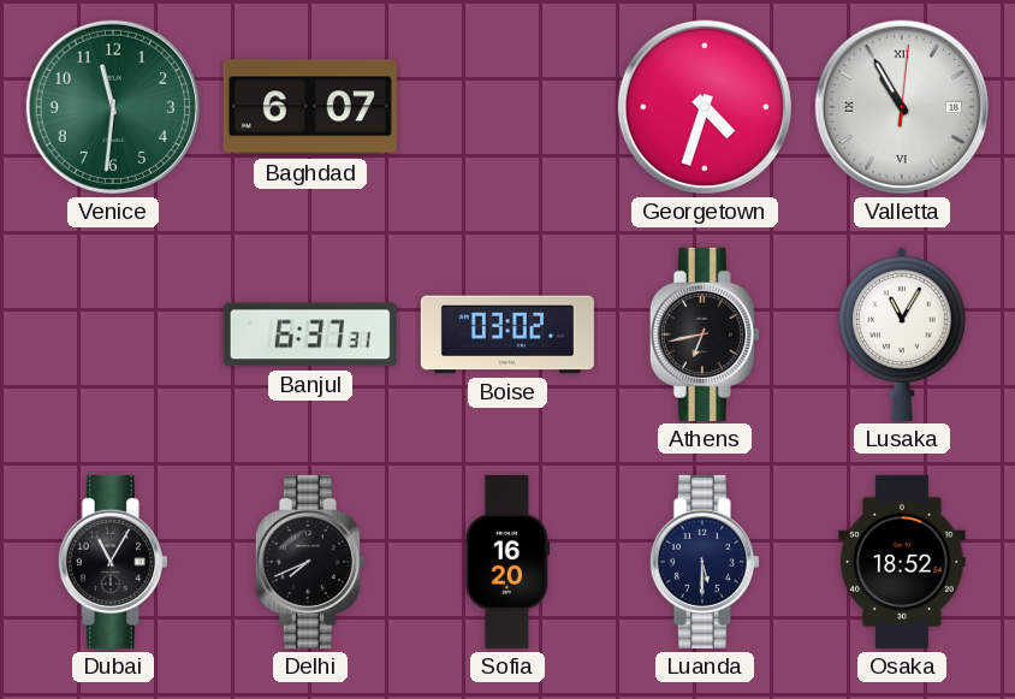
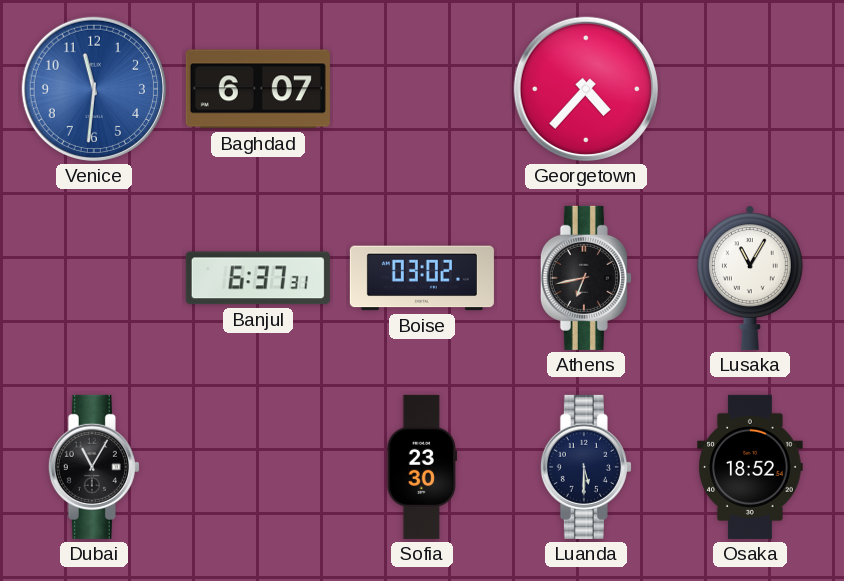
Venice dial: green -> blue (94, 89)
Georgetown: 4:33 -> 4:37 (586, 89)
Valletta: 10:55 -> none (902, 107)
Delhi: 7:41 -> none (310, 562)
Sofia: 16:20 -> 23:30 (422, 467)
